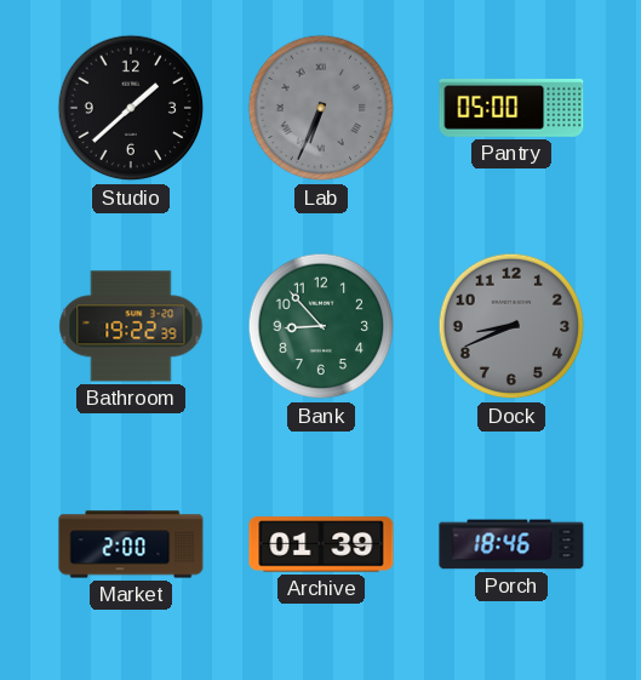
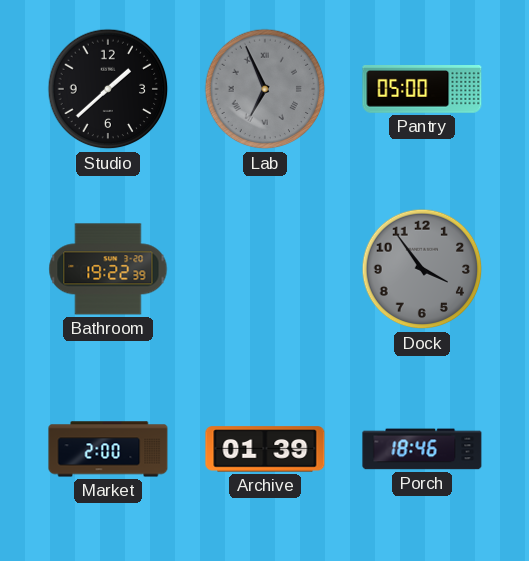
Lab: 6:34 -> 6:56 (265, 89)
Bank: 8:53 -> none (321, 326)
Dock: 8:41 -> 3:54 (422, 269)
